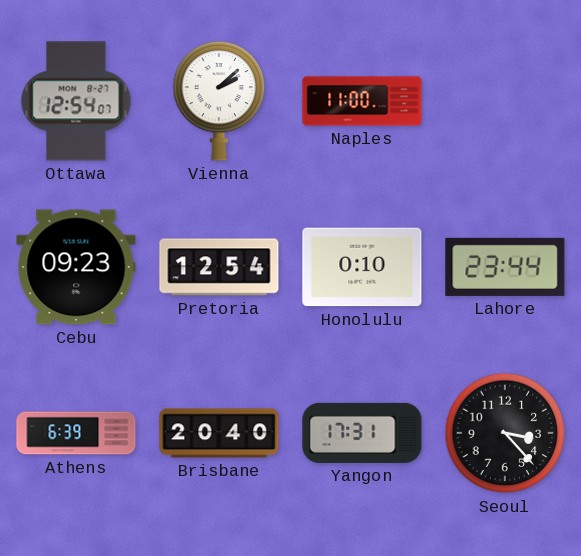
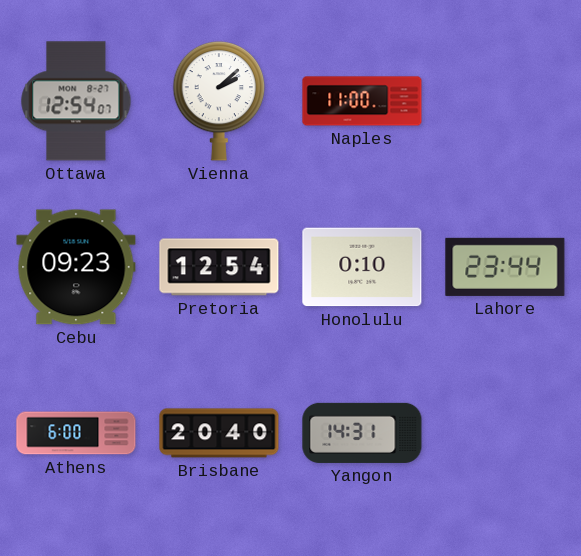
Athens: 6:39 -> 6:00 (76, 433)
Yangon: 17:31 -> 14:31 (362, 433)
Seoul: 3:23 -> none (505, 433)
